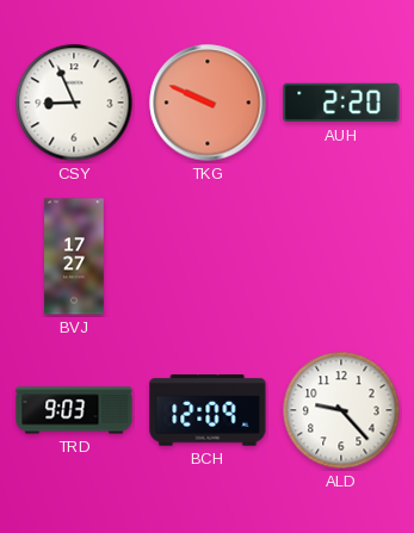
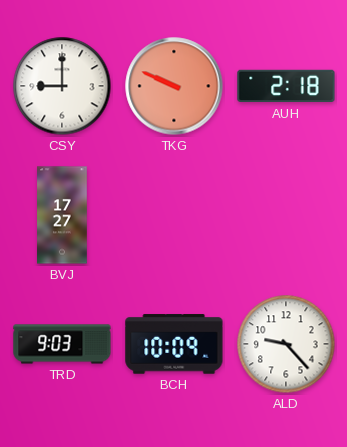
CSY: 8:56 -> 9:00 (62, 86)
AUH: 2:20 -> 2:18 (286, 86)
BCH: 12:09 -> 10:09 (174, 344)
